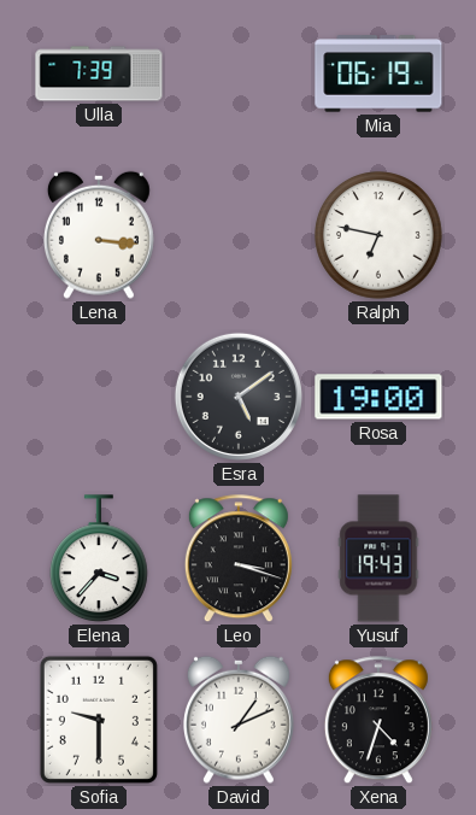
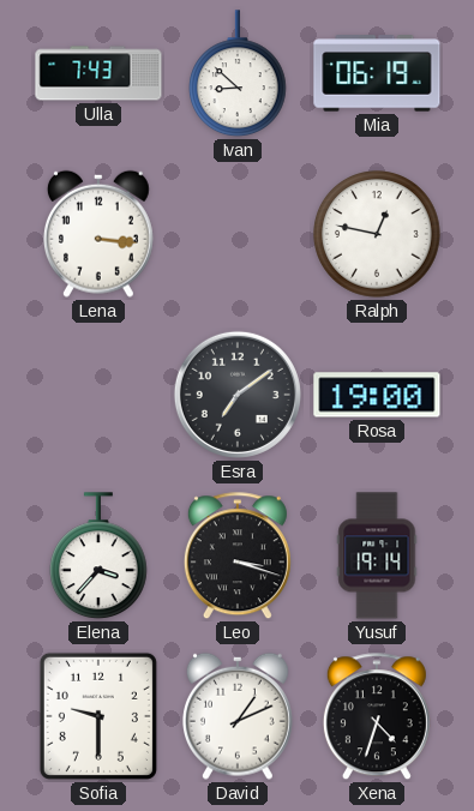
Ulla: 7:39 -> 7:43 (98, 73)
Ivan: none -> 8:52 (239, 74)
Ralph: 6:47 -> 12:47 (377, 234)
Esra: 5:09 -> 7:09 (238, 395)
Yusuf: 19:43 -> 19:14 (377, 555)
